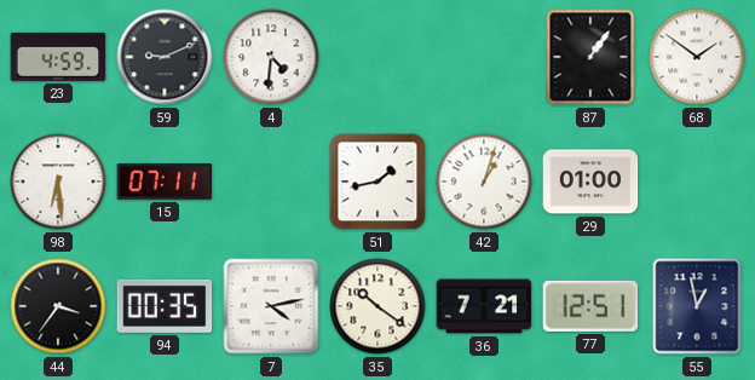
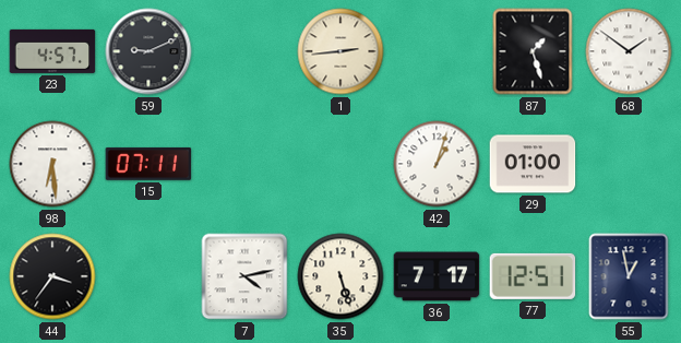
23: 4:59 -> 4:57 (52, 51)
4: 4:31 -> none (271, 57)
1: none -> 2:44 (340, 51)
87: 1:06 -> 1:27 (533, 51)
51: 1:43 -> none (377, 182)
94: 00:35 -> none (165, 306)
35: 10:21 -> 5:27 (340, 276)
36: 7:21 -> 7:17 (437, 276)
